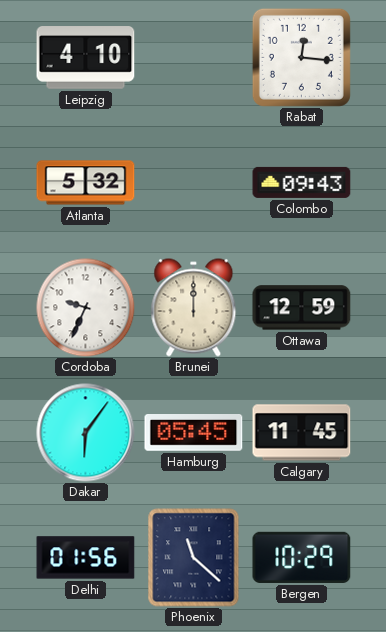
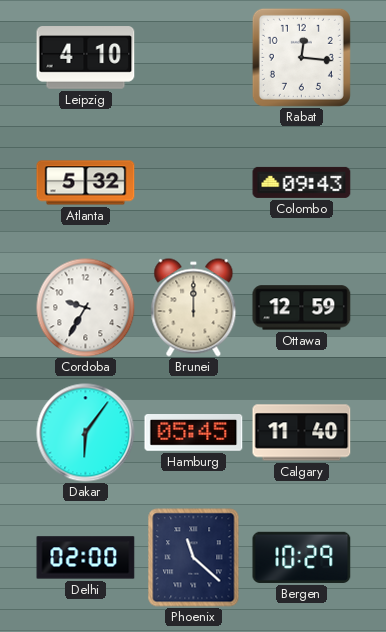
Cordoba: 9:34 -> 9:35 (86, 308)
Calgary: 11:45 -> 11:40 (302, 433)
Delhi: 01:56 -> 02:00 (86, 558)
